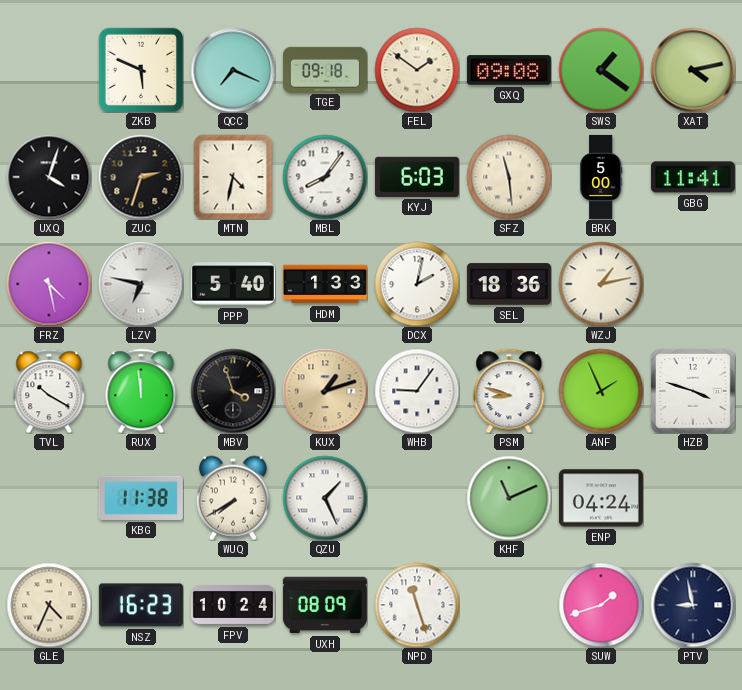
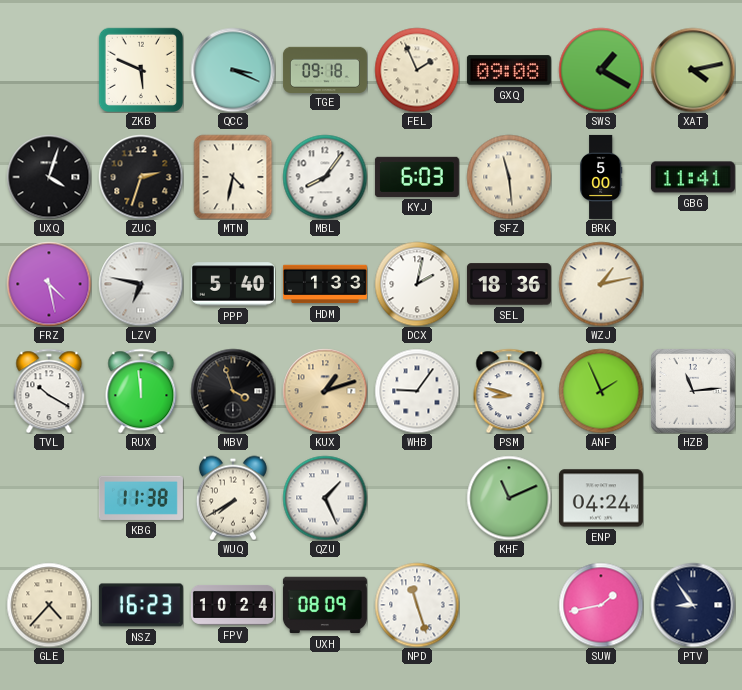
QCC: 7:19 -> 3:19 (233, 70)
FEL: 1:51 -> 1:56 (417, 70)
SWS: 1:21 -> 1:20 (601, 70)
HZB: 3:48 -> 11:14 (693, 391)
GLE: 4:34 -> 4:37 (49, 605)
SUW: 1:42 -> 1:43 (601, 605)
PTV: 8:58 -> 8:54 (693, 605)
